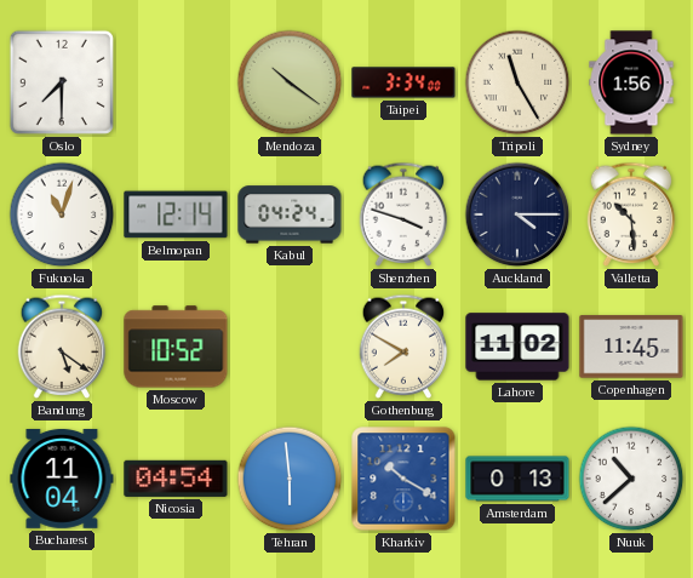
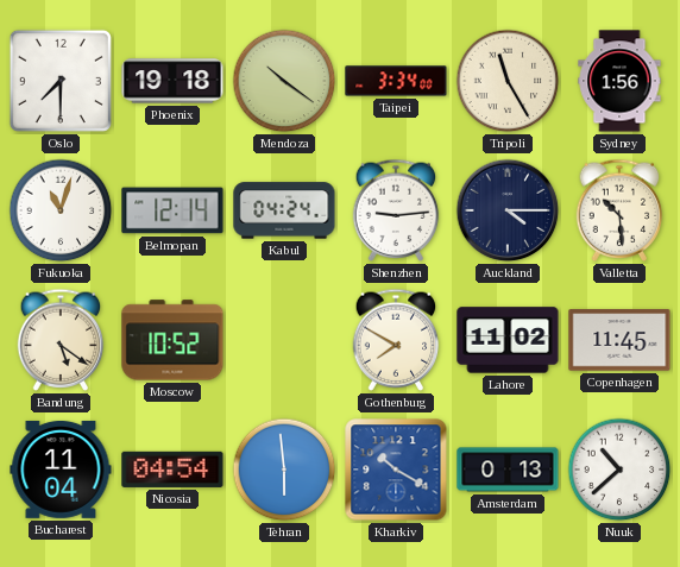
Phoenix: none -> 19:18 (172, 81)
Shenzhen: 3:48 -> 9:14 (396, 210)
